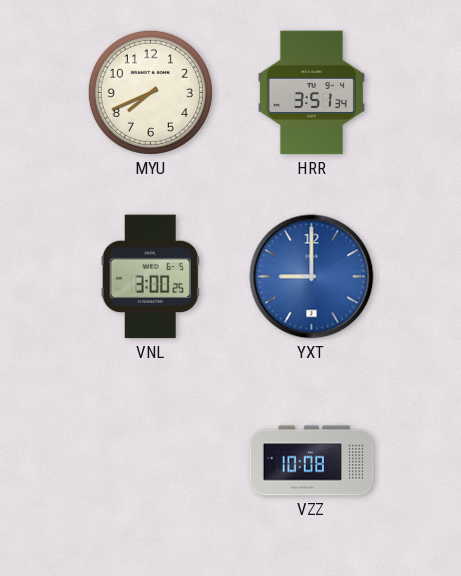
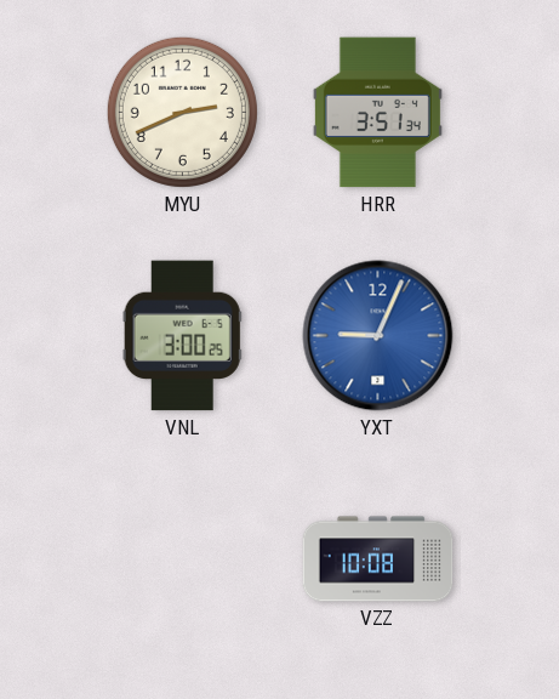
MYU: 7:41 -> 2:41 (182, 112)
YXT: 9:00 -> 9:04 (378, 336)
